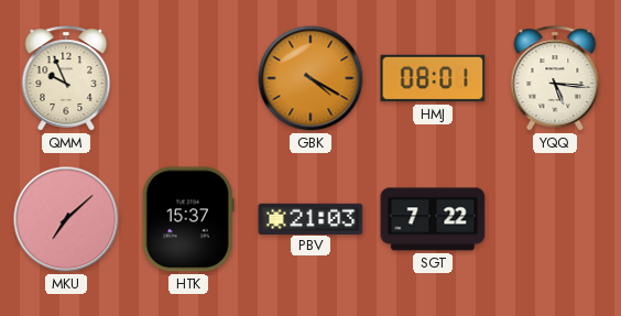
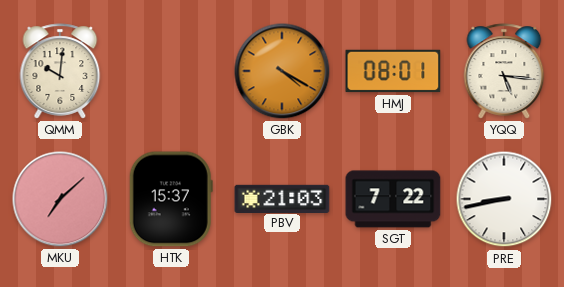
QMM: 9:56 -> 10:01 (60, 71)
PRE: none -> 8:43 (504, 199)
